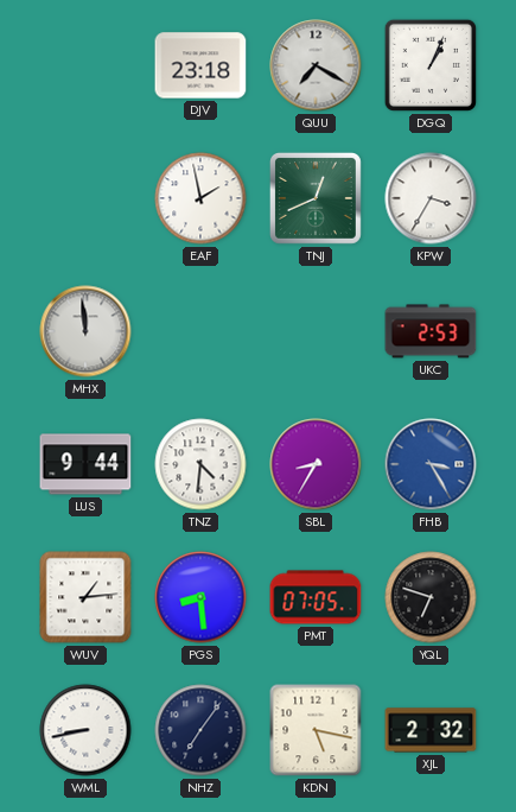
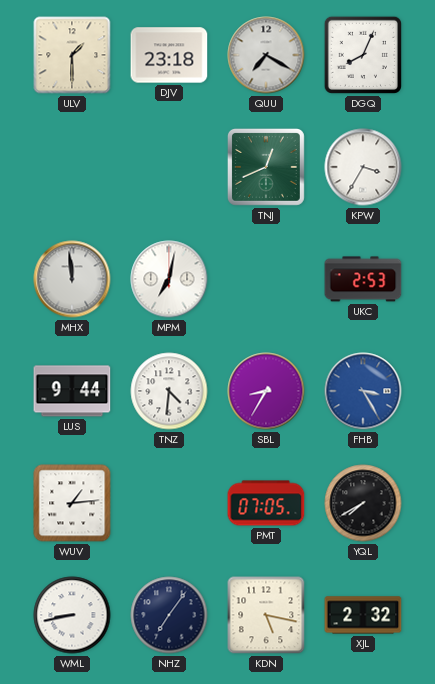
ULV: none -> 1:30 (72, 55)
DGQ: 1:04 -> 8:04 (363, 55)
EAF: 1:58 -> none (200, 198)
MPM: none -> 7:02 (169, 279)
PGS: 8:29 -> none (200, 597)
YQL: 6:48 -> 7:40 (363, 503)
